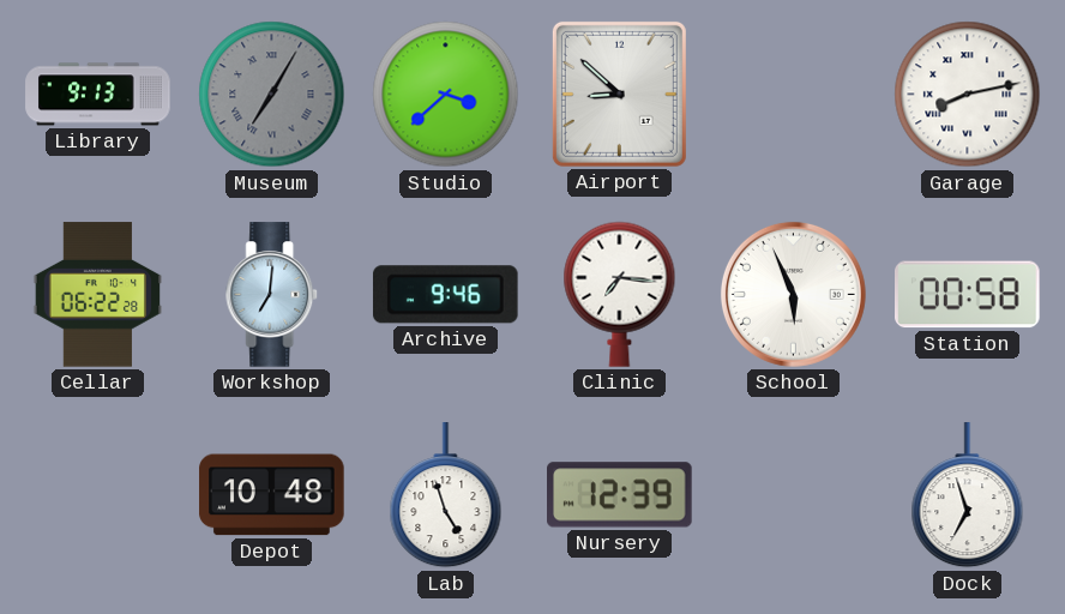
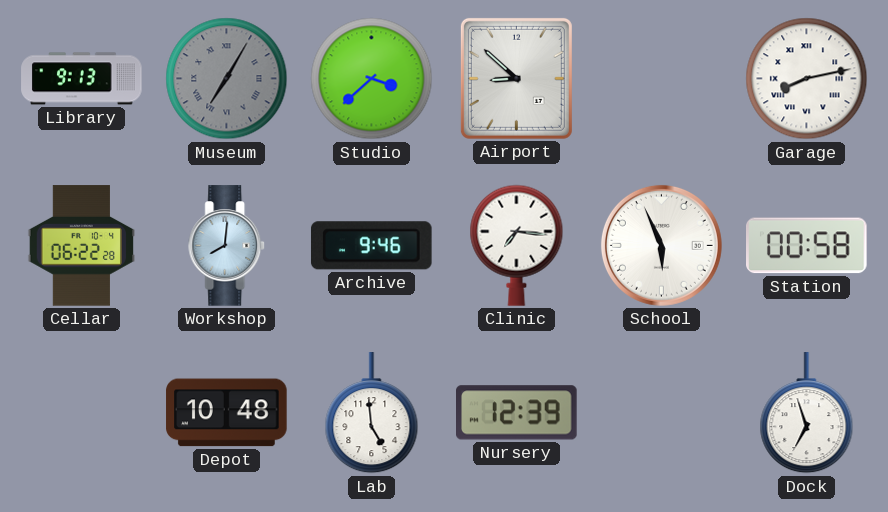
Workshop: 7:01 -> 8:01 (227, 246)
Lab: 4:57 -> 4:59 (372, 413)
